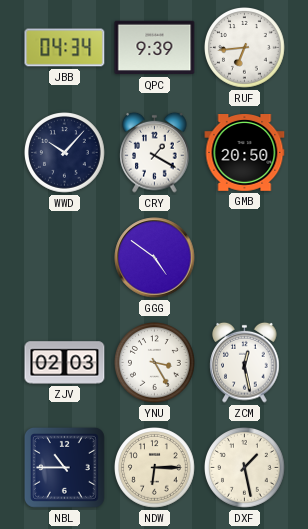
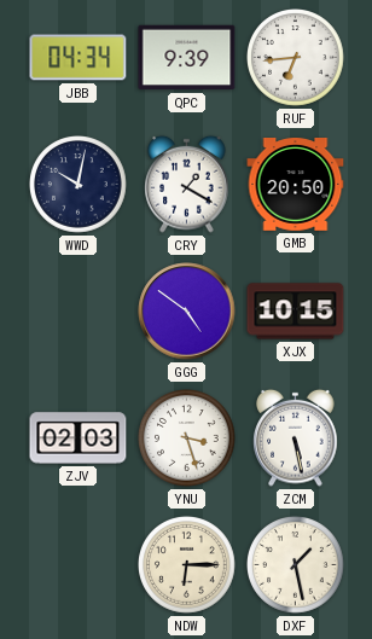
WWD: 10:07 -> 10:02 (79, 185)
XJX: none -> 10:15 (296, 312)
YNU: 3:25 -> 3:27 (187, 438)
ZCM: 12:28 -> 5:28 (296, 437)
NBL: 10:45 -> none (64, 467)
